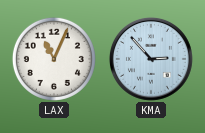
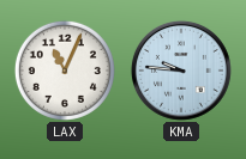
KMA: 2:53 -> 9:46 (181, 71)
